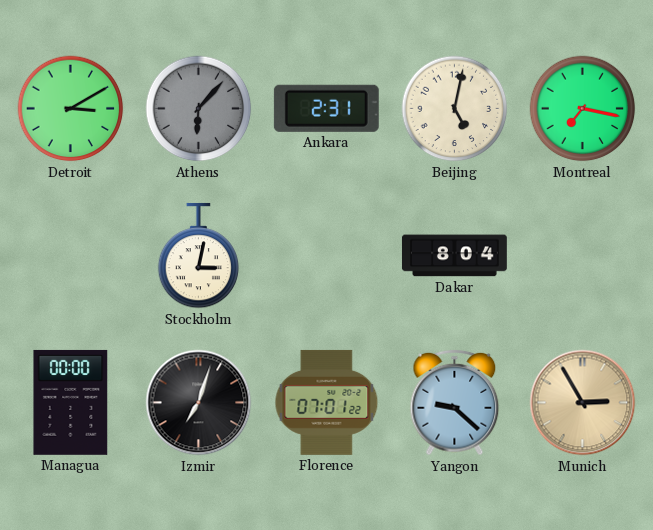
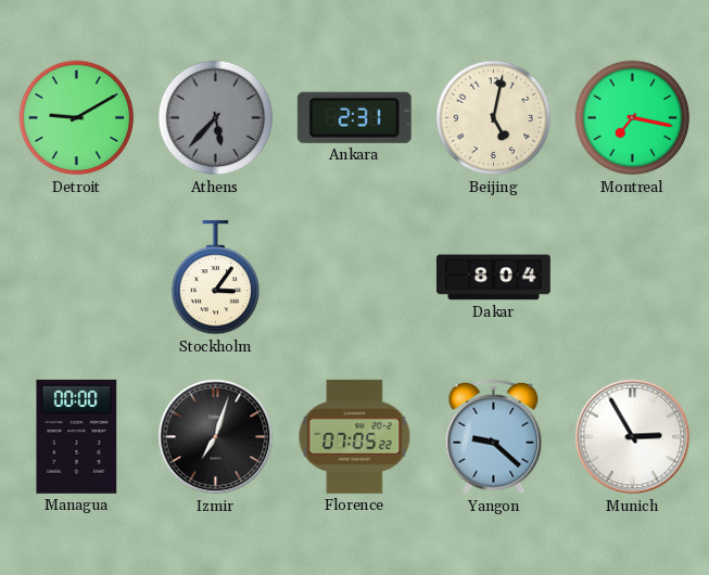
Detroit: 3:10 -> 9:10 (77, 118)
Athens: 6:07 -> 5:37 (216, 118)
Stockholm: 3:02 -> 3:06 (216, 278)
Florence: 07:01 -> 07:05 (355, 436)
Munich dial: champagne -> white (633, 437)
